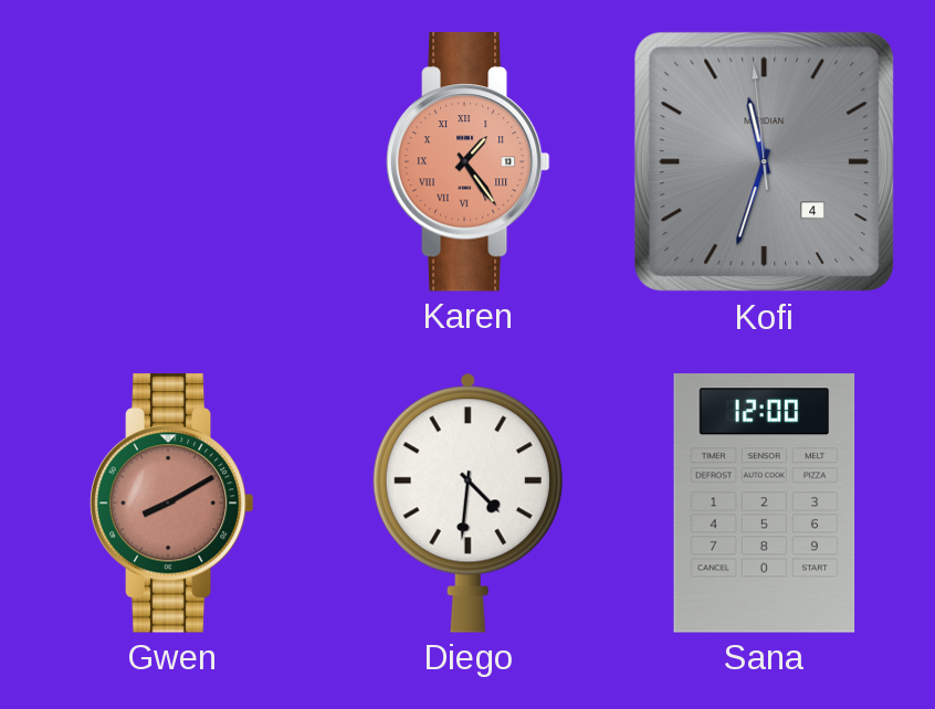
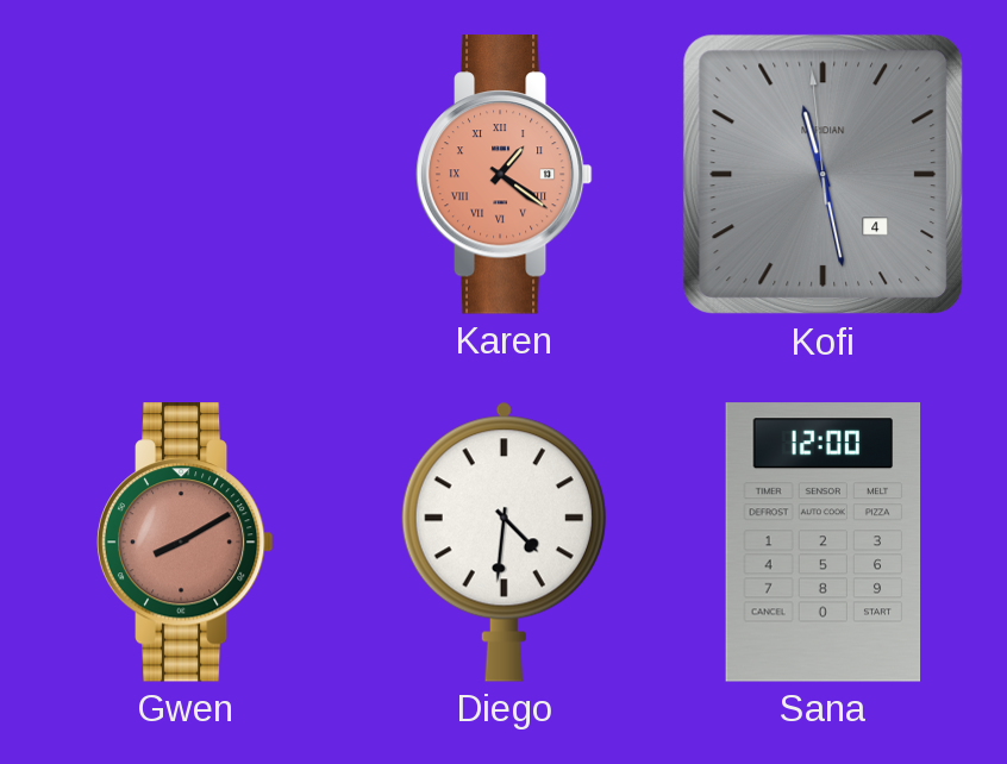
Karen: 1:24 -> 1:21 (504, 175)
Kofi: 11:32 -> 11:27 (824, 175)
